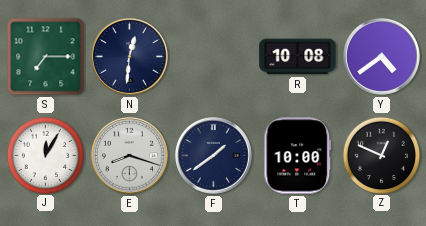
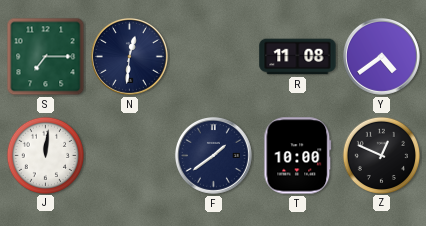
R: 10:08 -> 11:08 (298, 57)
J: 12:05 -> 12:01 (45, 155)
E: 8:18 -> none (129, 155)
